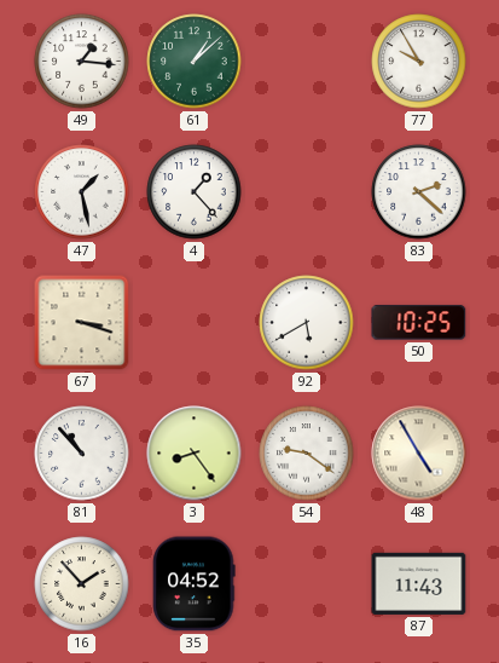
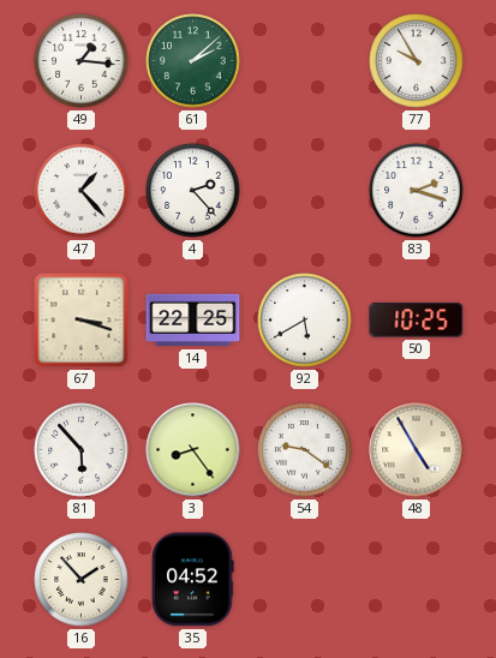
61: 1:08 -> 2:08 (193, 61)
47: 1:28 -> 1:23 (82, 191)
4: 1:23 -> 2:23 (193, 191)
83: 2:22 -> 2:18 (417, 191)
14: none -> 22:25 (193, 321)
81: 10:53 -> 5:53 (82, 450)
87: 11:43 -> none (419, 583)
